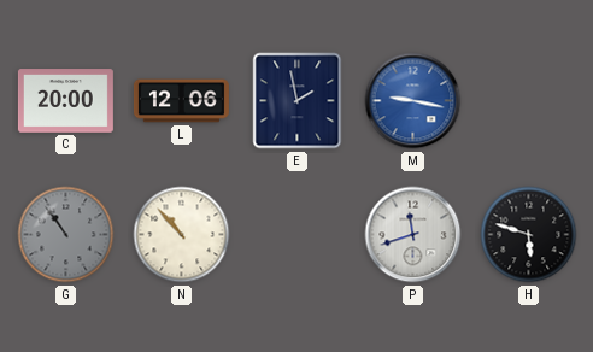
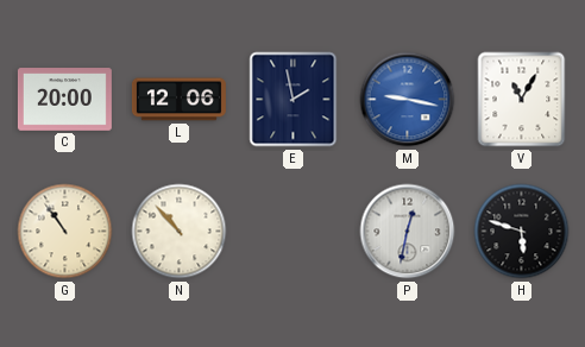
V: none -> 11:05 (522, 100)
G dial: grey -> cream (65, 232)
P: 11:42 -> 12:32 (408, 232)
